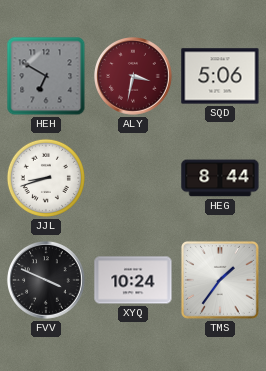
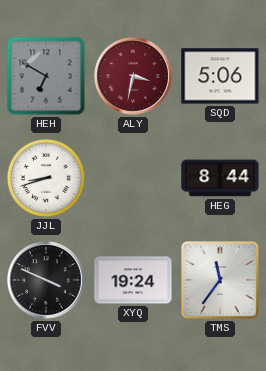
XYQ: 10:24 -> 19:24 (133, 280)
TMS: 1:36 -> 11:36 (220, 280)
